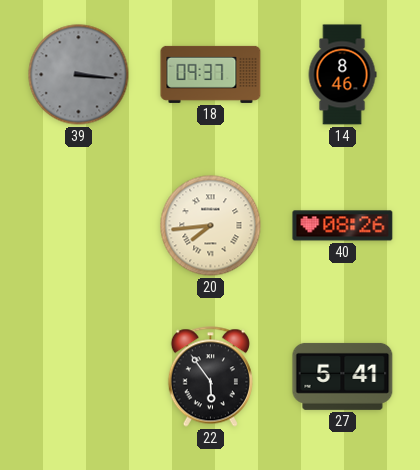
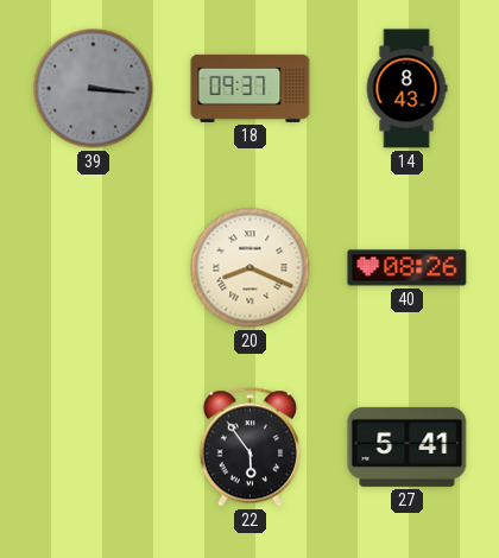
14: 8:46 -> 8:43 (406, 89)
20: 7:44 -> 8:19 (251, 268)
